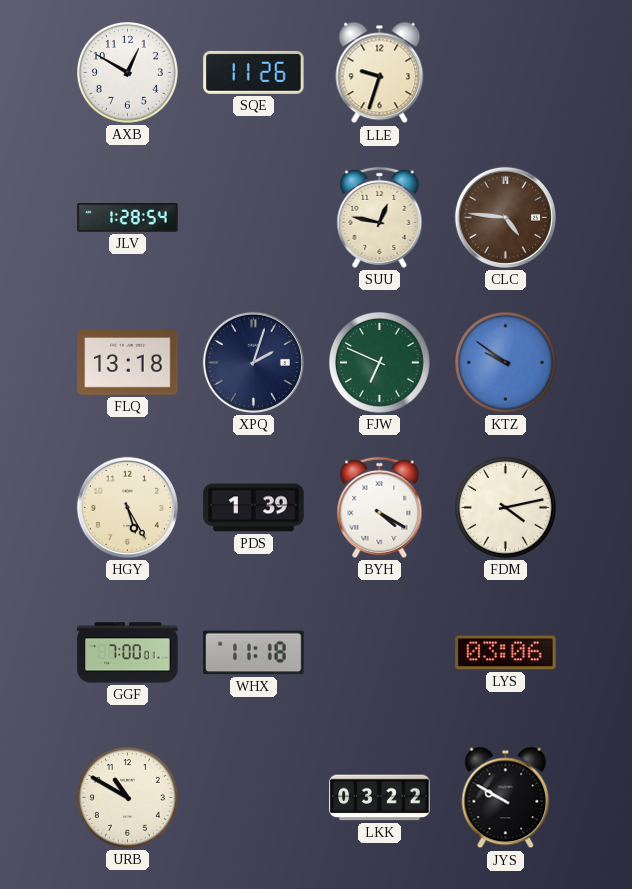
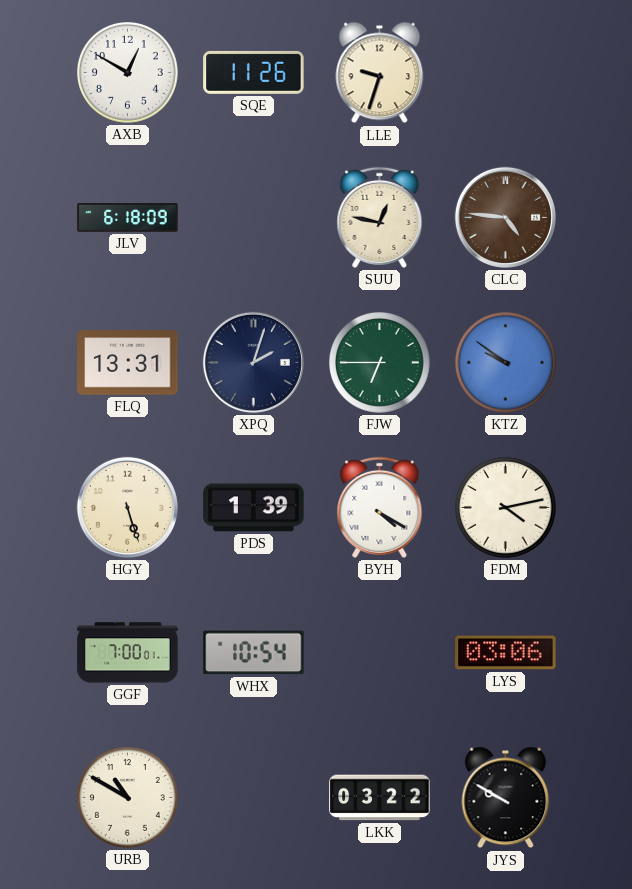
JLV: 1:28 -> 6:18 (128, 218)
FLQ: 13:18 -> 13:31 (128, 363)
FJW: 6:49 -> 6:45 (380, 363)
HGY: 5:25 -> 5:27 (127, 507)
WHX: 11:18 -> 10:54 (254, 653)
